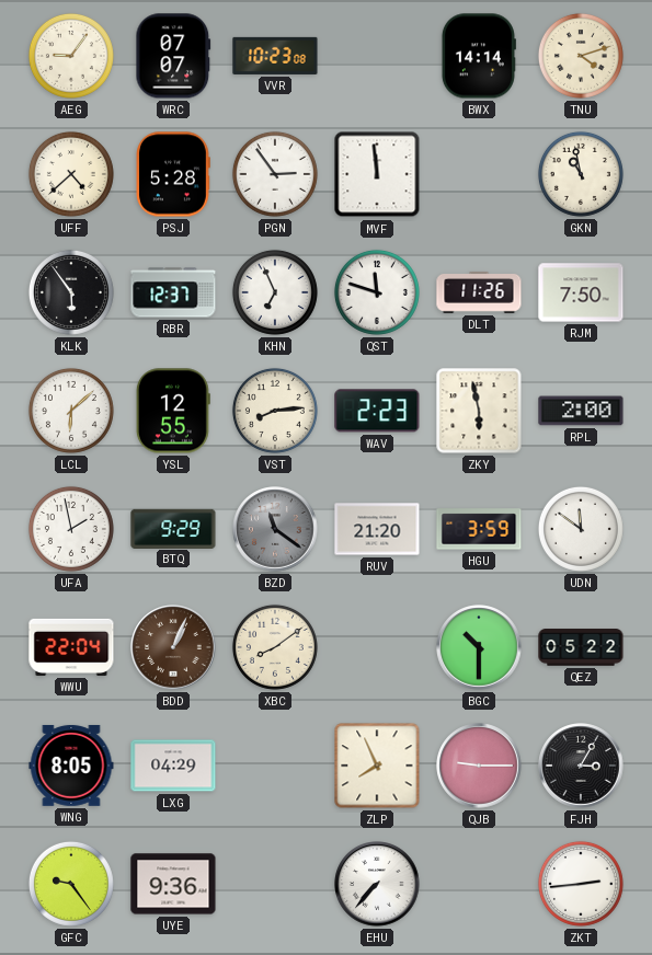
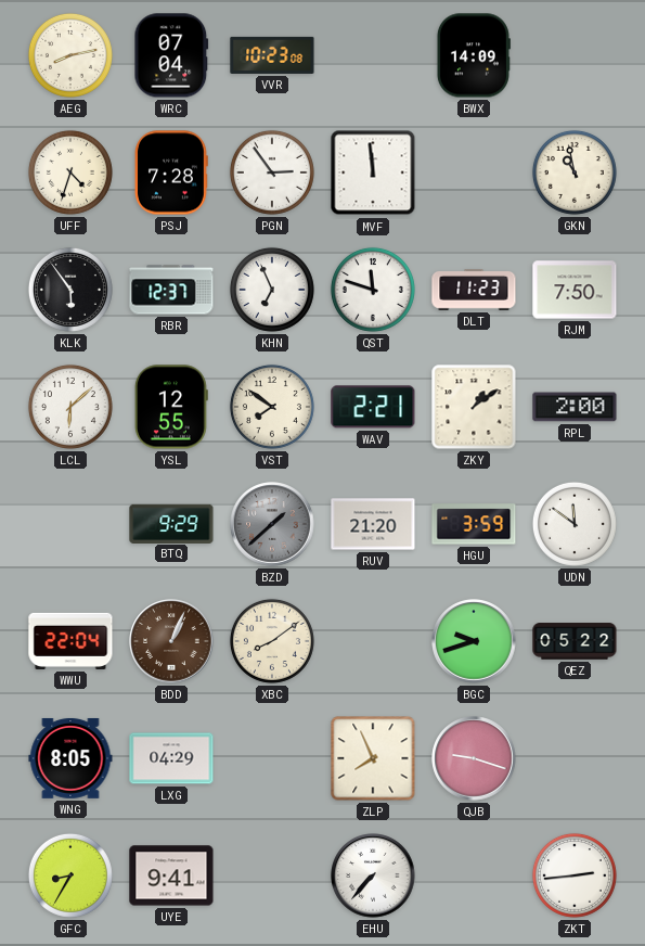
AEG: 9:06 -> 8:13 (70, 55)
WRC: 07:07 -> 07:04 (171, 55)
BWX: 14:14 -> 14:09 (473, 55)
TNU: 4:12 -> none (581, 56)
UFF: 4:38 -> 4:33 (70, 172)
PSJ: 5:28 -> 7:28 (172, 172)
DLT: 11:26 -> 11:23 (474, 290)
VST: 8:14 -> 7:51 (272, 407)
WAV: 2:23 -> 2:21 (373, 407)
ZKY: 5:58 -> 1:09 (474, 407)
UFA: 1:58 -> none (71, 529)
BZD: 11:21 -> 1:38 (272, 524)
BGC: 10:30 -> 9:42 (474, 641)
QJB: 9:15 -> 9:18 (474, 758)
FJH: 3:05 -> none (581, 766)
GFC: 9:24 -> 8:35 (70, 875)
UYE: 9:36 -> 9:41 (171, 875)
